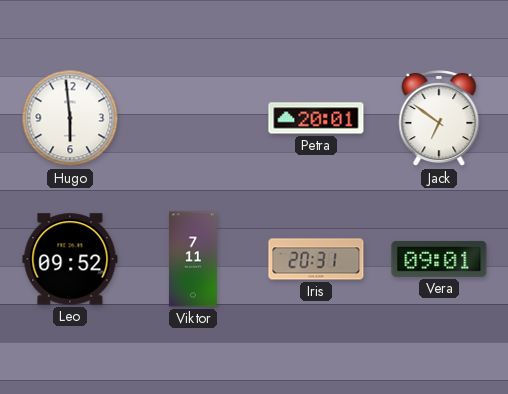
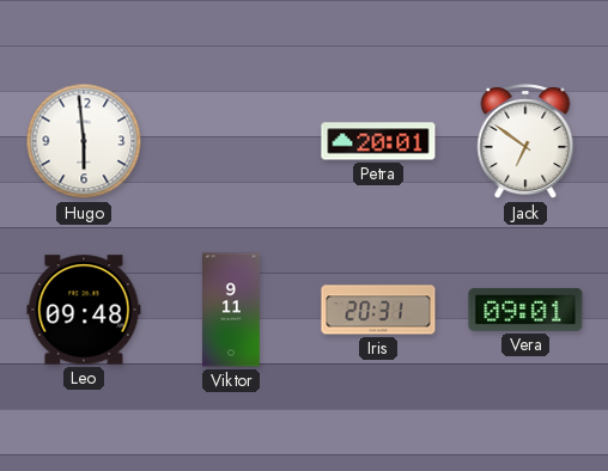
Leo: 09:52 -> 09:48 (84, 310)
Viktor: 7:11 -> 9:11 (231, 310)
